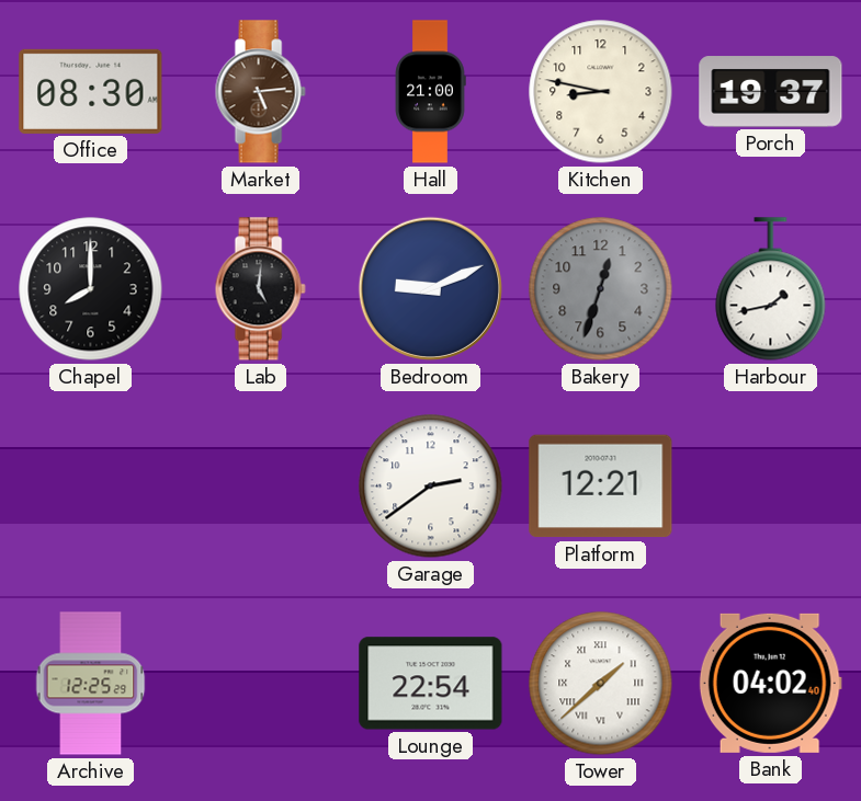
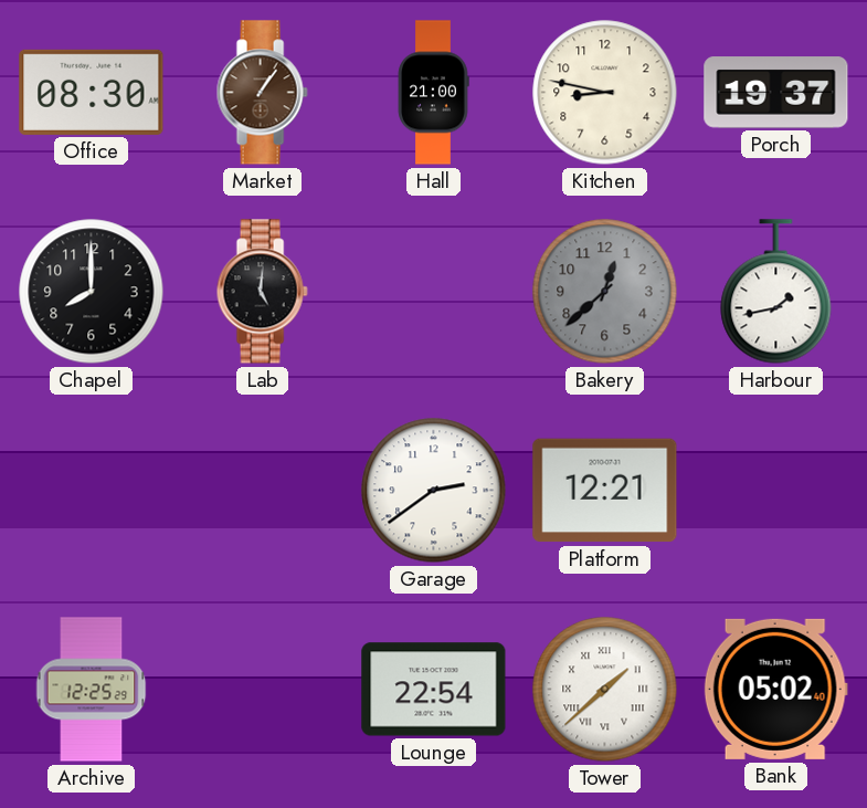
Market: 5:14 -> 1:06 (262, 93)
Bedroom: 9:11 -> none (430, 288)
Bakery: 12:33 -> 12:38 (605, 292)
Bank: 04:02 -> 05:02 (775, 689)
